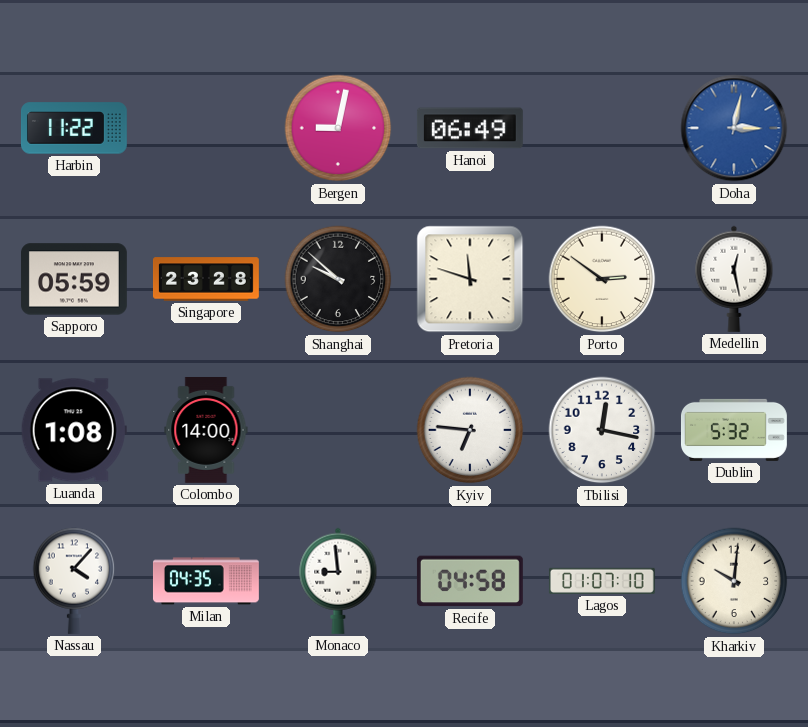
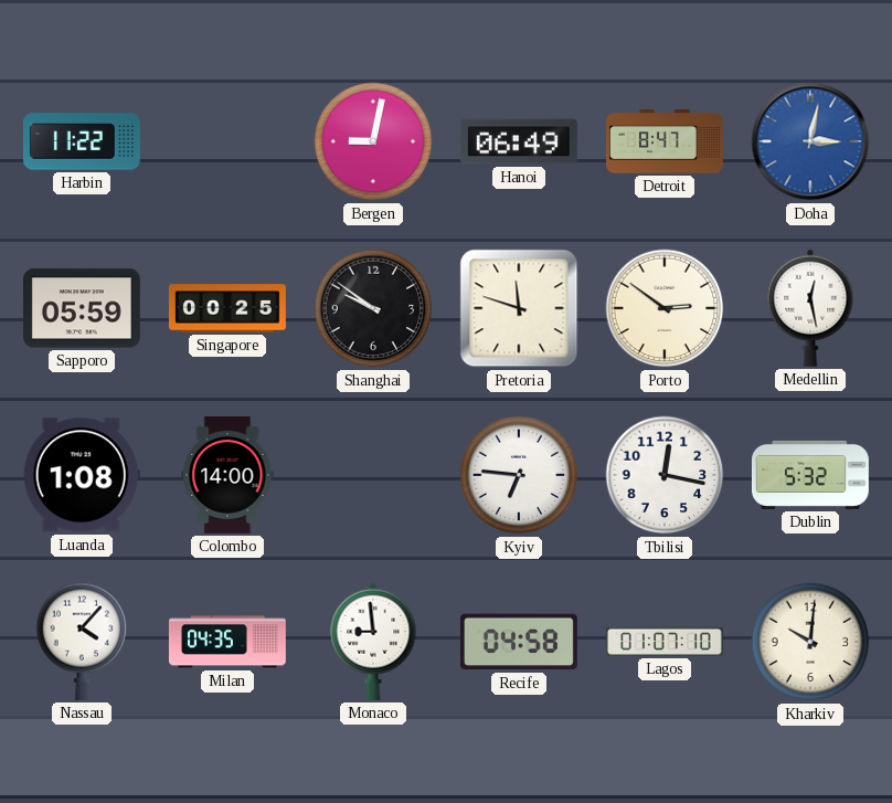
Detroit: none -> 8:47 (666, 141)
Singapore: 23:28 -> 00:25 (227, 308)
Shanghai: 9:52 -> 9:51 (373, 308)
